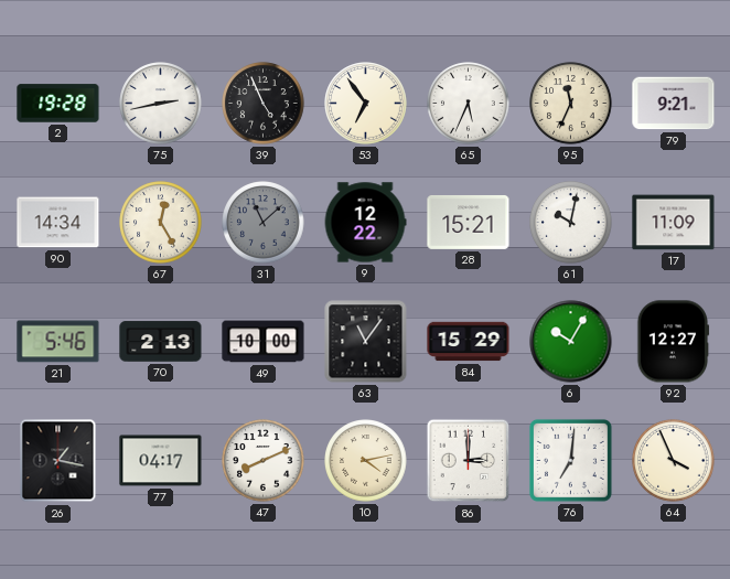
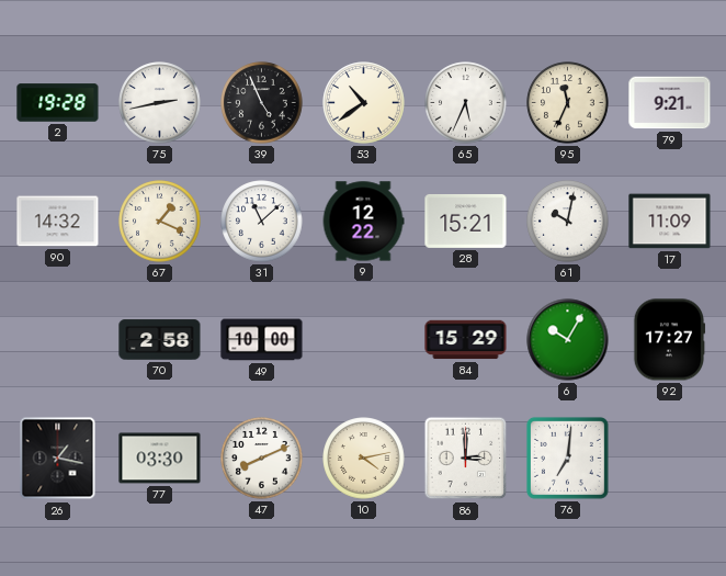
53: 6:54 -> 10:39 (364, 103)
90: 14:34 -> 14:32 (58, 222)
67: 12:25 -> 1:19 (160, 222)
31 dial: grey -> white (262, 222)
21: 5:46 -> none (58, 342)
70: 2:13 -> 2:58 (160, 340)
63: 11:06 -> none (366, 342)
92: 12:27 -> 17:27 (669, 340)
77: 04:17 -> 03:30 (160, 459)
64: 3:56 -> none (674, 461)
